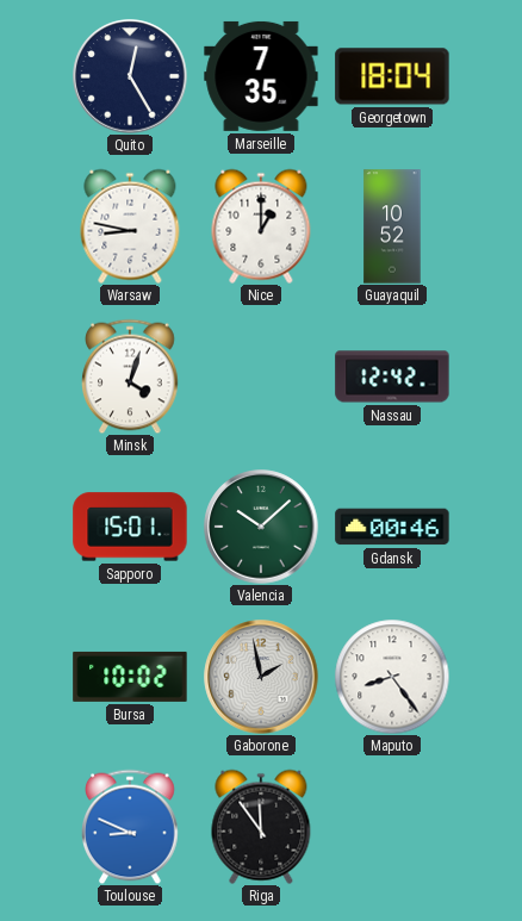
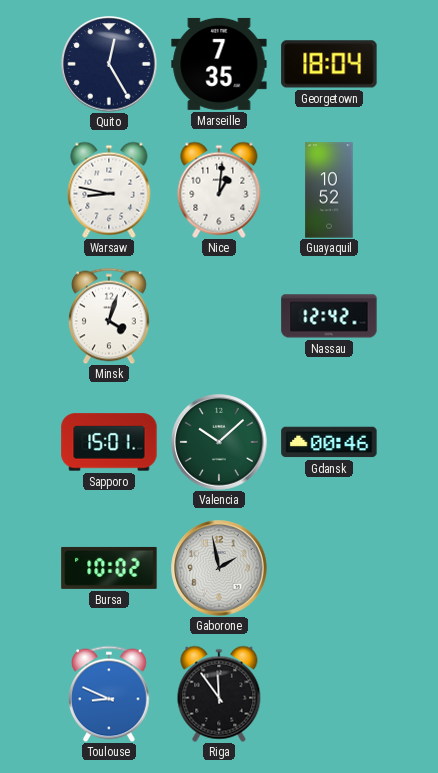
Nice: 1:00 -> 1:01 (219, 190)
Maputo: 8:24 -> none (392, 677)
